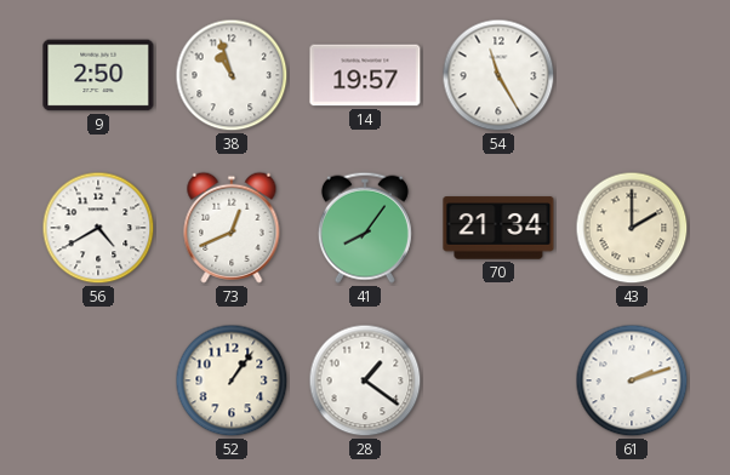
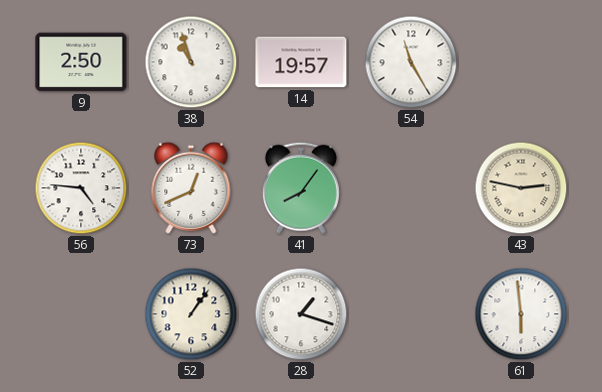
56: 4:40 -> 4:46 (81, 188)
70: 21:34 -> none (498, 228)
43: 2:00 -> 2:47 (521, 188)
28: 1:21 -> 1:18 (301, 314)
61: 2:12 -> 5:59 (521, 314)
